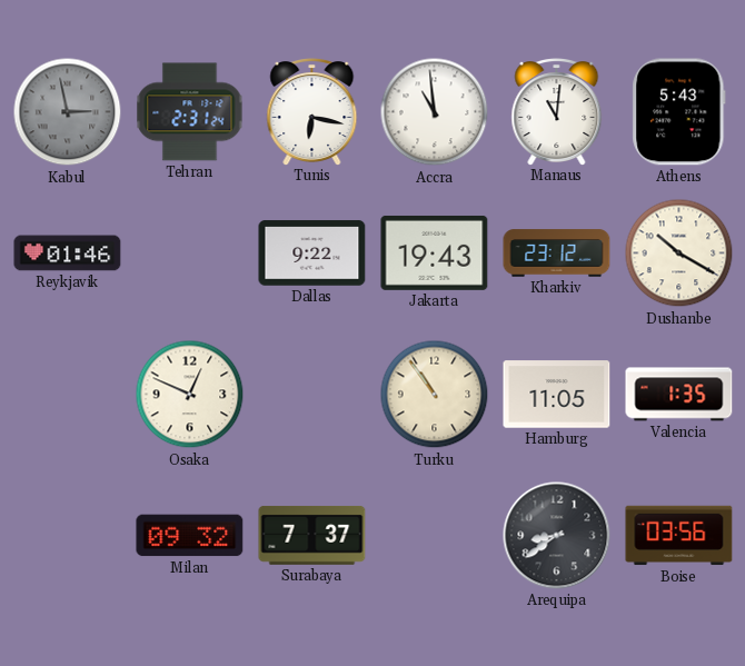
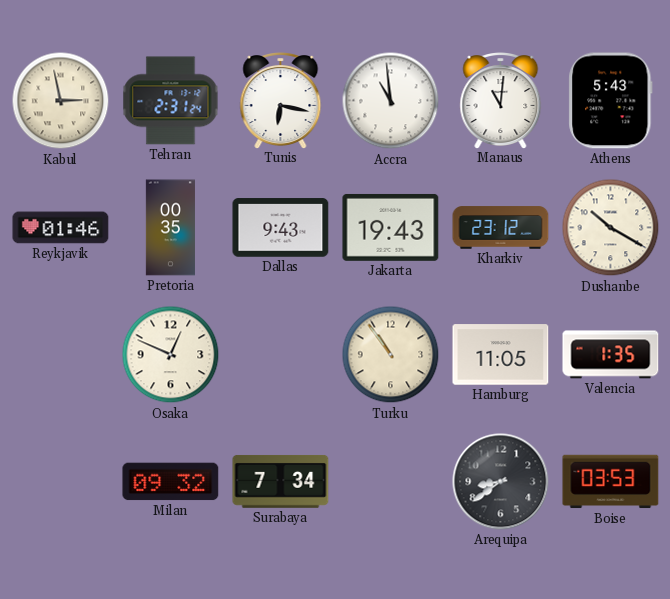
Kabul dial: grey -> cream (61, 101)
Pretoria: none -> 00:35 (170, 228)
Dallas: 9:22 -> 9:43 (281, 228)
Surabaya: 7:37 -> 7:34 (281, 481)
Boise: 03:56 -> 03:53 (611, 482)
